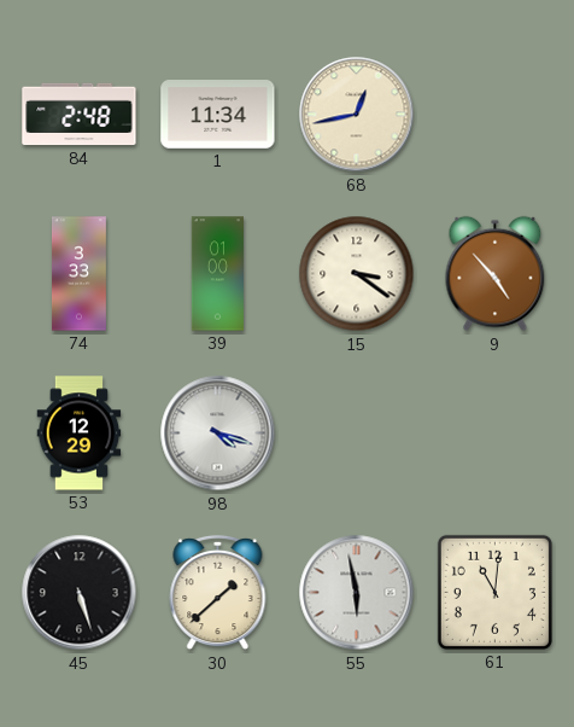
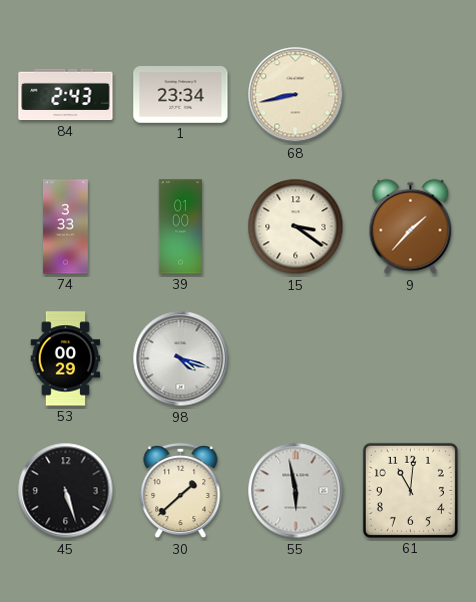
84: 2:48 -> 2:43 (66, 95)
1: 11:34 -> 23:34 (181, 95)
68: 12:43 -> 8:43 (296, 95)
9: 4:53 -> 1:37 (411, 227)
53: 12:29 -> 00:29 (66, 359)
